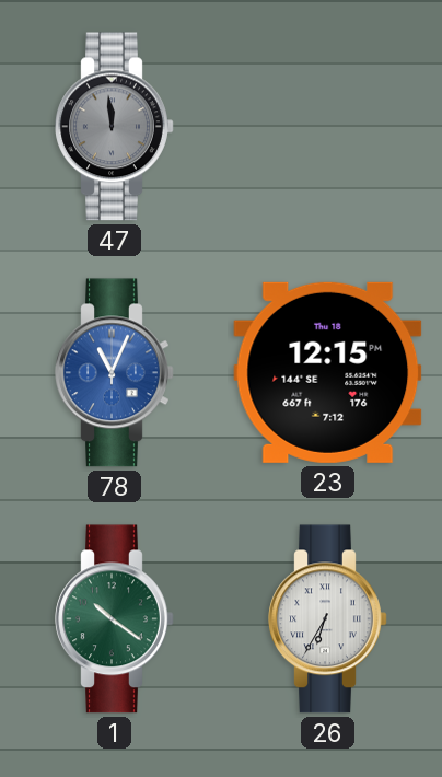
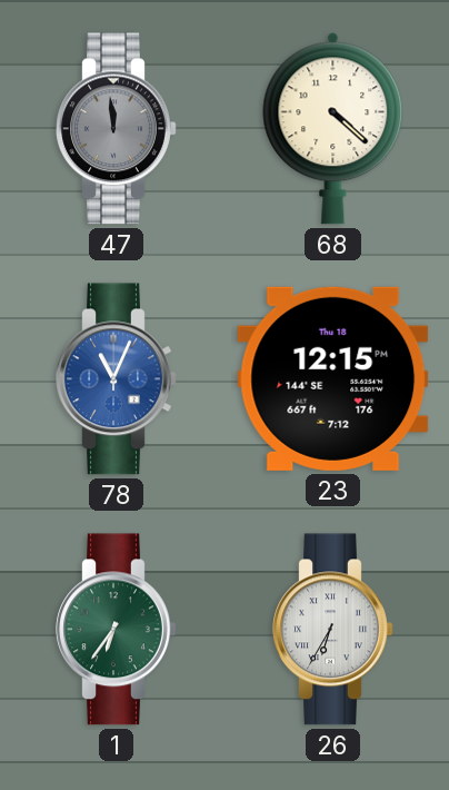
68: none -> 4:22 (333, 129)
1: 10:21 -> 6:36 (117, 630)
